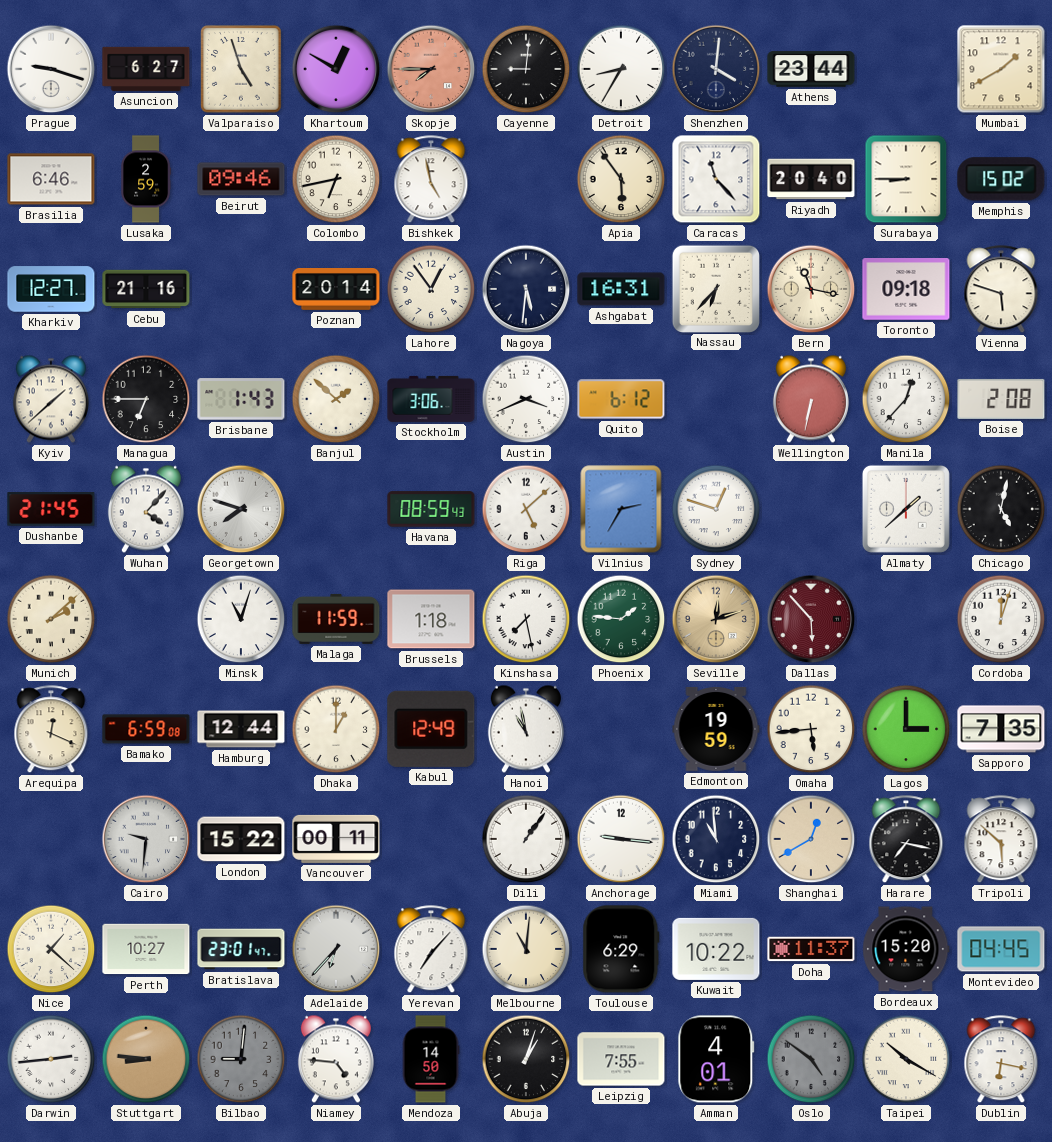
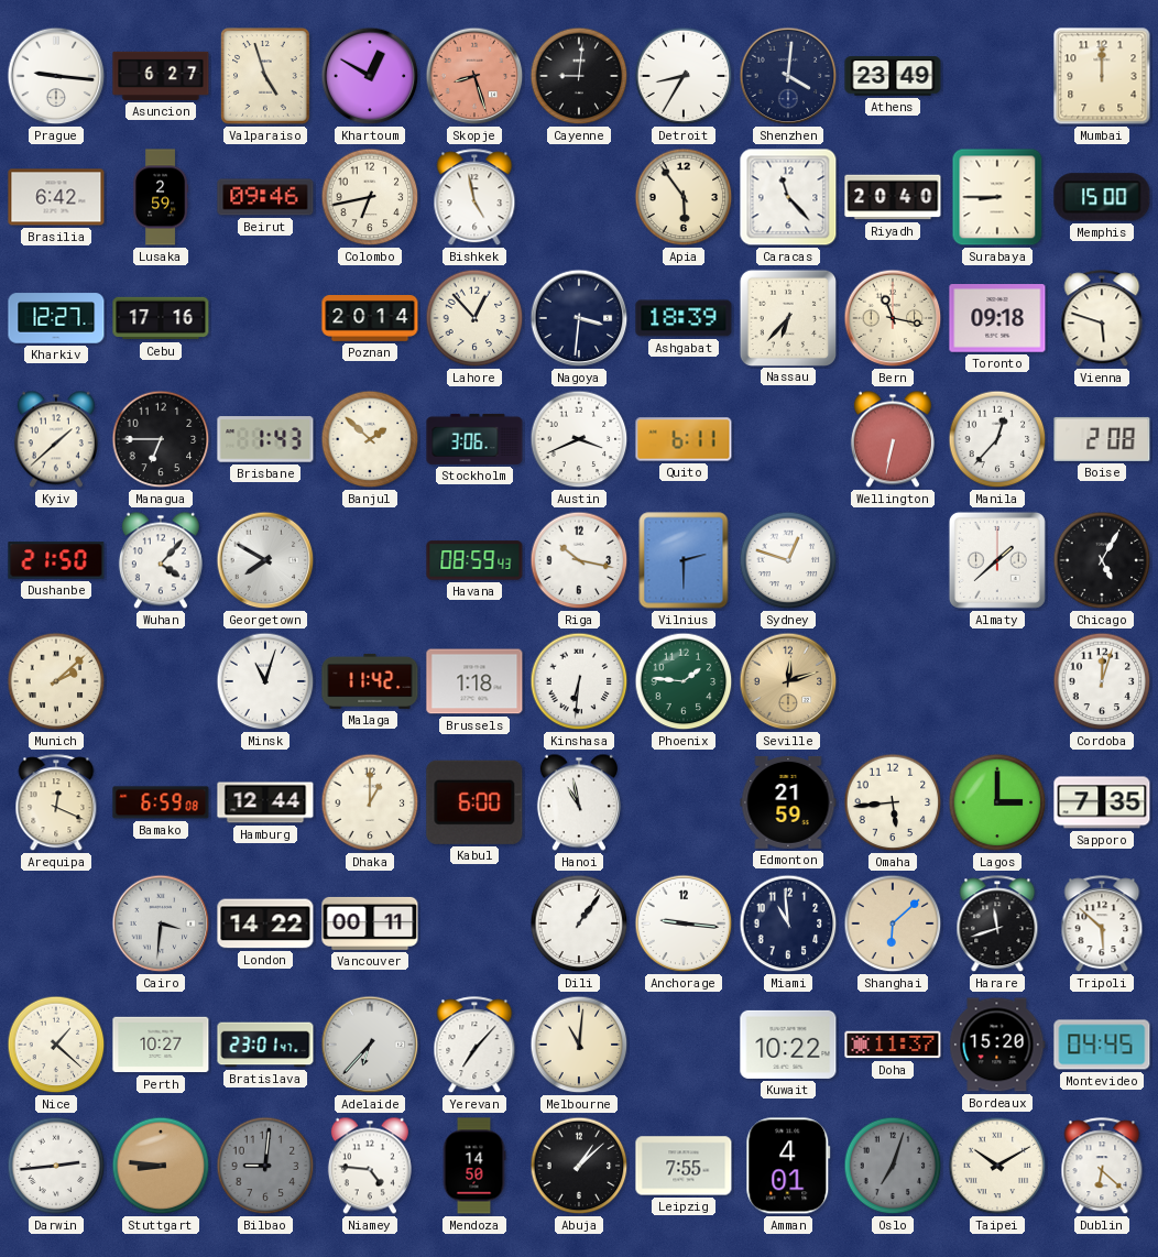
Prague: 9:18 -> 9:16 (56, 76)
Skopje: 7:45 -> 8:27 (474, 76)
Athens: 23:44 -> 23:49 (893, 76)
Mumbai: 1:40 -> 12:00 (1102, 76)
Brasilia: 6:46 -> 6:42 (56, 197)
Memphis: 15:02 -> 15:00 (1102, 197)
Cebu: 21:16 -> 17:16 (161, 318)
Lahore: 12:54 -> 12:53 (474, 318)
Nagoya: 5:31 -> 3:31 (579, 318)
Ashgabat: 16:31 -> 18:39 (684, 318)
Quito: 6:12 -> 6:11 (684, 439)
Dushanbe: 21:45 -> 21:50 (56, 560)
Georgetown: 7:48 -> 7:50 (265, 560)
Riga: 5:08 -> 10:17 (579, 560)
Vilnius: 2:35 -> 2:30 (684, 560)
Chicago: 5:02 -> 5:05 (1102, 560)
Malaga: 11:59 -> 11:42 (370, 681)
Kinshasa: 7:28 -> 6:31 (579, 681)
Dallas: 5:53 -> none (811, 619)
Kabul: 12:49 -> 6:00 (474, 802)
Edmonton: 19:59 -> 21:59 (788, 802)
Cairo: 9:31 -> 3:31 (161, 923)
London: 15:22 -> 14:22 (265, 923)
Shanghai: 12:40 -> 6:08 (893, 923)
Harare: 7:17 -> 11:42 (997, 925)
Toulouse: 6:29 -> none (621, 949)
Abuja: 1:03 -> 1:08 (579, 1166)
Oslo: 4:51 -> 7:03 (893, 1166)
Taipei: 10:20 -> 10:10 (997, 1166)
Dublin: 6:17 -> 6:22 (1102, 1167)
